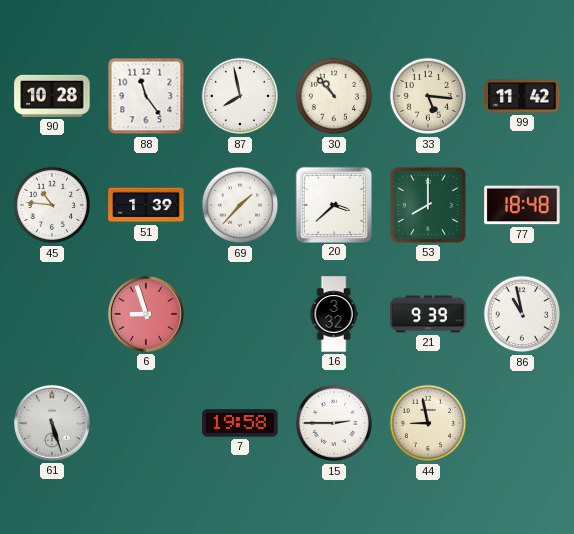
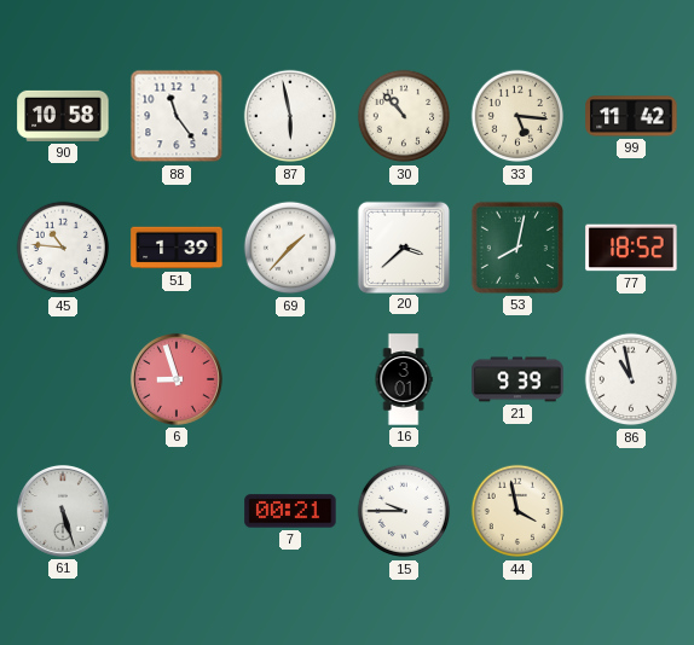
90: 10:28 -> 10:58 (63, 116)
87: 7:58 -> 5:58 (290, 116)
53: 8:00 -> 8:02 (517, 248)
77: 18:48 -> 18:52 (631, 248)
16: 3:32 -> 3:01 (404, 379)
7: 19:58 -> 00:21 (290, 511)
15: 2:45 -> 9:45 (404, 511)
44: 8:58 -> 3:58 (517, 511)
